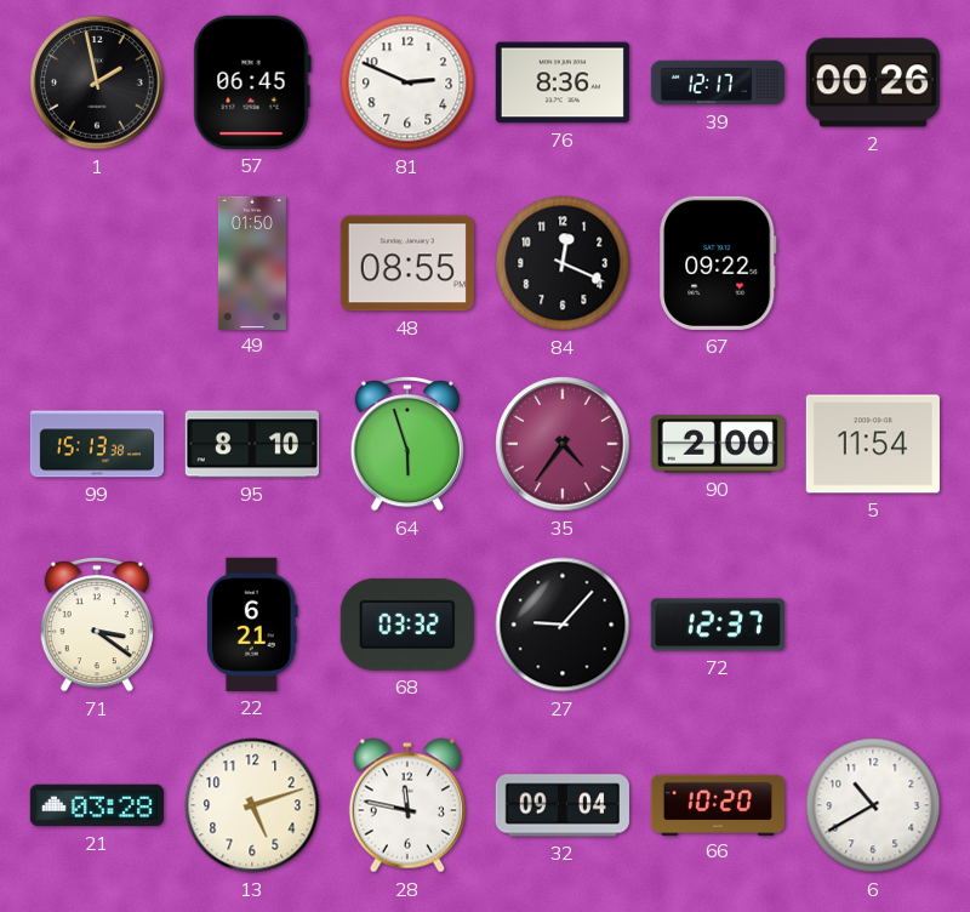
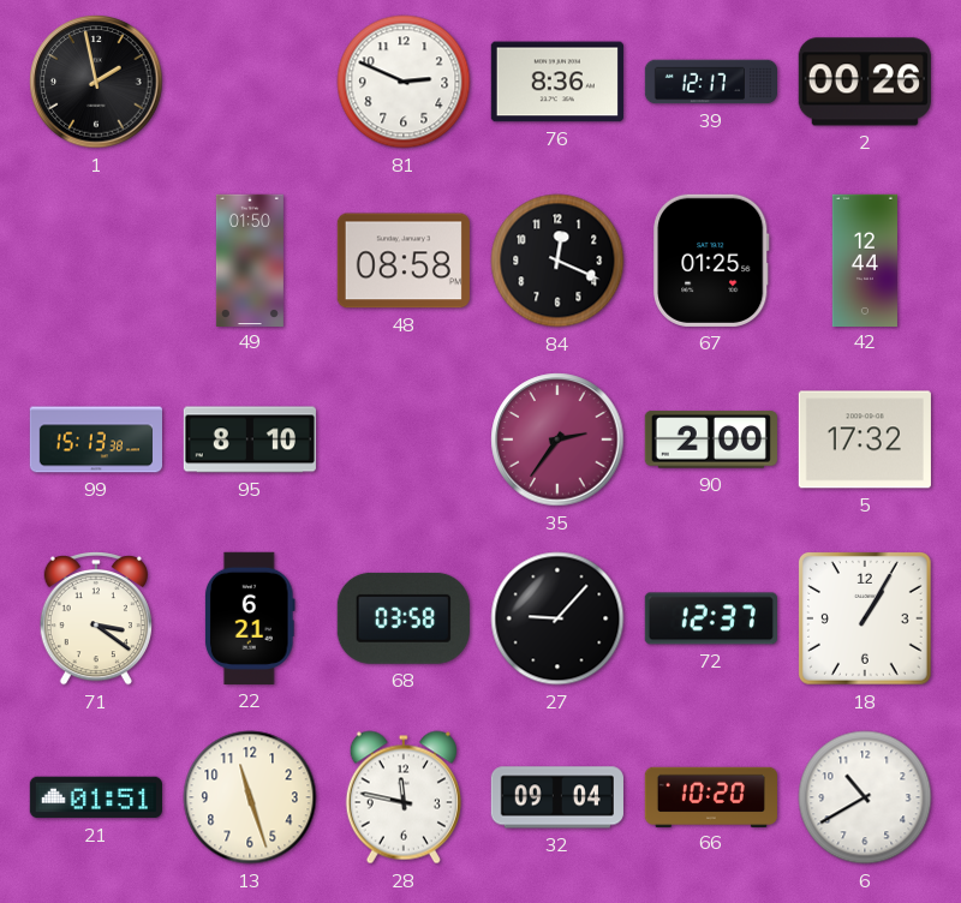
57: 06:45 -> none (252, 82)
48: 08:55 -> 08:58 (404, 261)
67: 09:22 -> 01:25 (711, 261)
42: none -> 12:44 (865, 259)
64: 5:57 -> none (407, 445)
35: 4:36 -> 2:36 (557, 439)
5: 11:54 -> 17:32 (865, 439)
68: 03:32 -> 03:58 (404, 618)
18: none -> 1:05 (865, 618)
21: 03:28 -> 01:51 (96, 797)
13: 5:12 -> 11:27 (250, 797)
